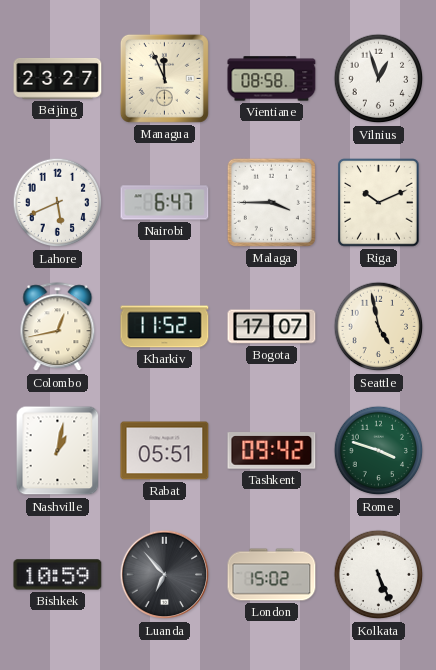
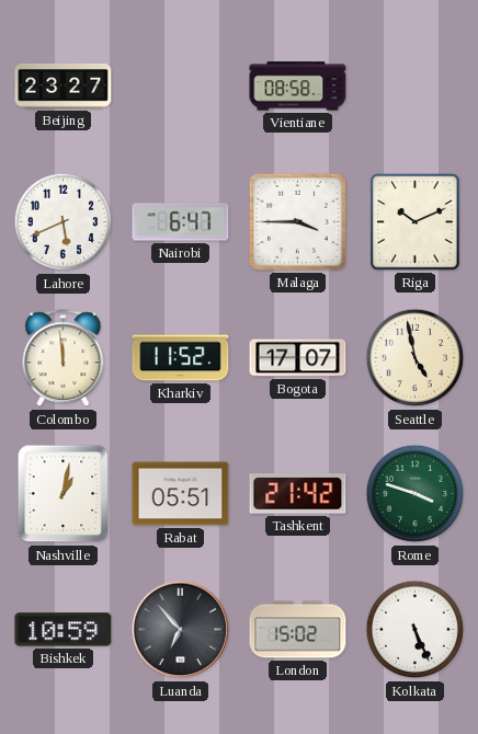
Managua: 11:56 -> none (164, 78)
Vilnius: 12:57 -> none (379, 79)
Colombo: 12:43 -> 11:59 (64, 358)
Tashkent: 09:42 -> 21:42 (298, 494)
